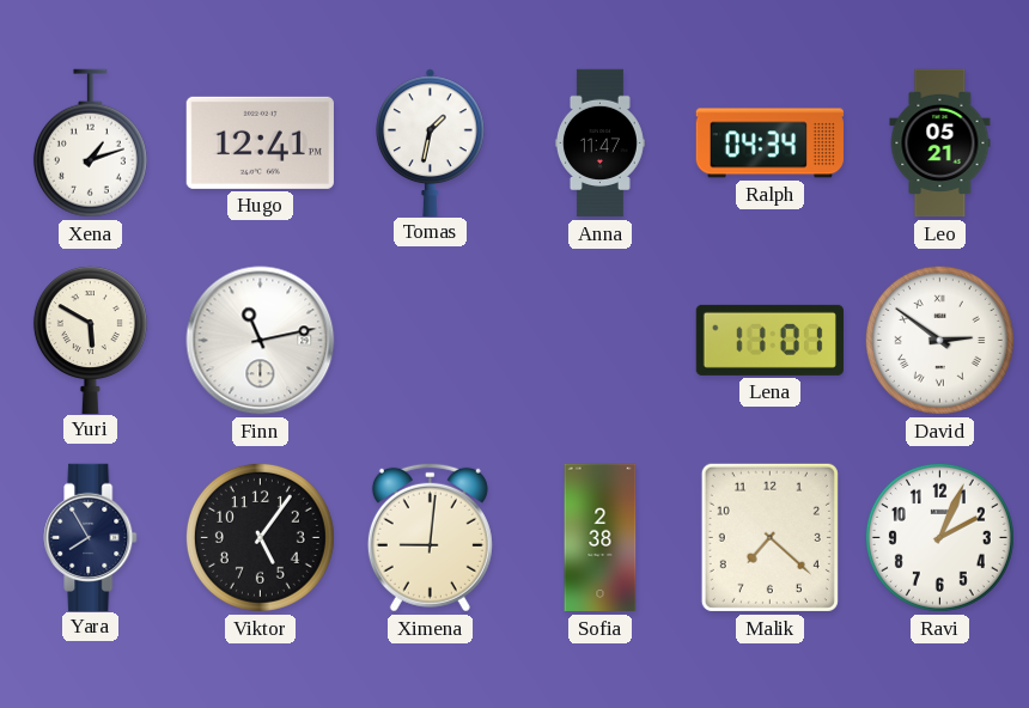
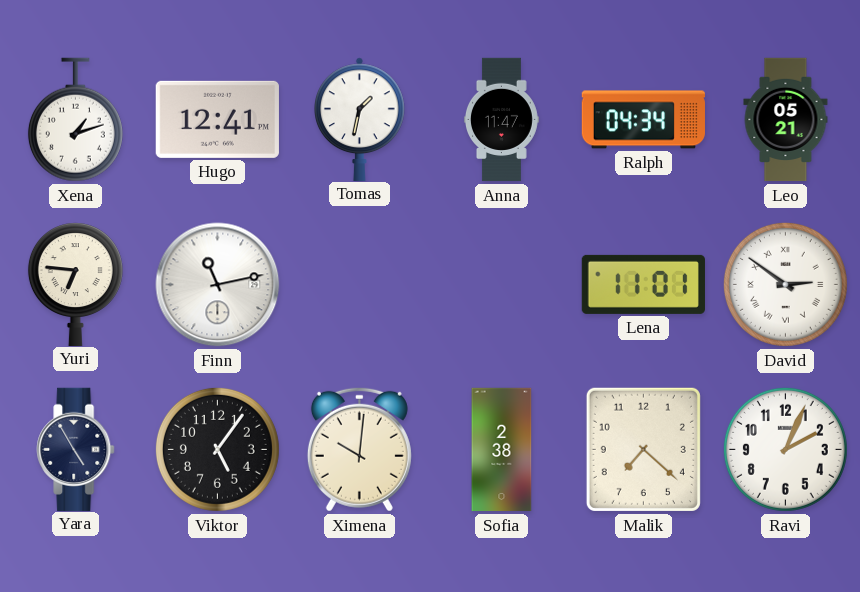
Yuri: 5:50 -> 6:46 (75, 284)
Yara: 7:55 -> 4:55 (76, 449)
Ximena: 9:01 -> 10:01 (359, 449)
